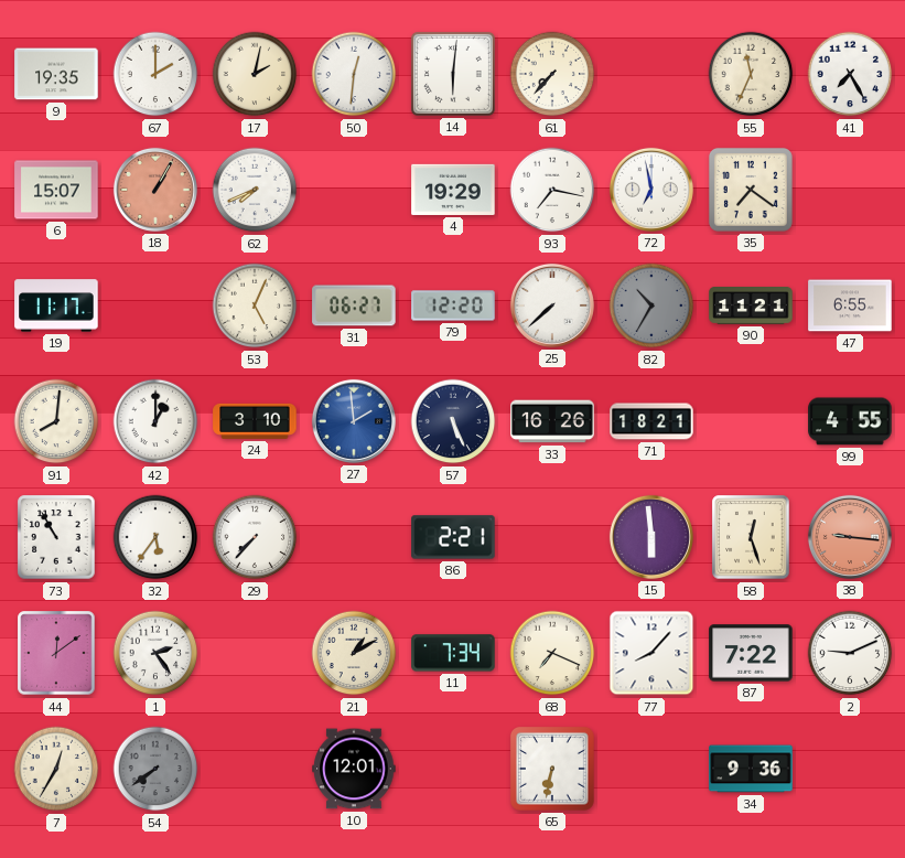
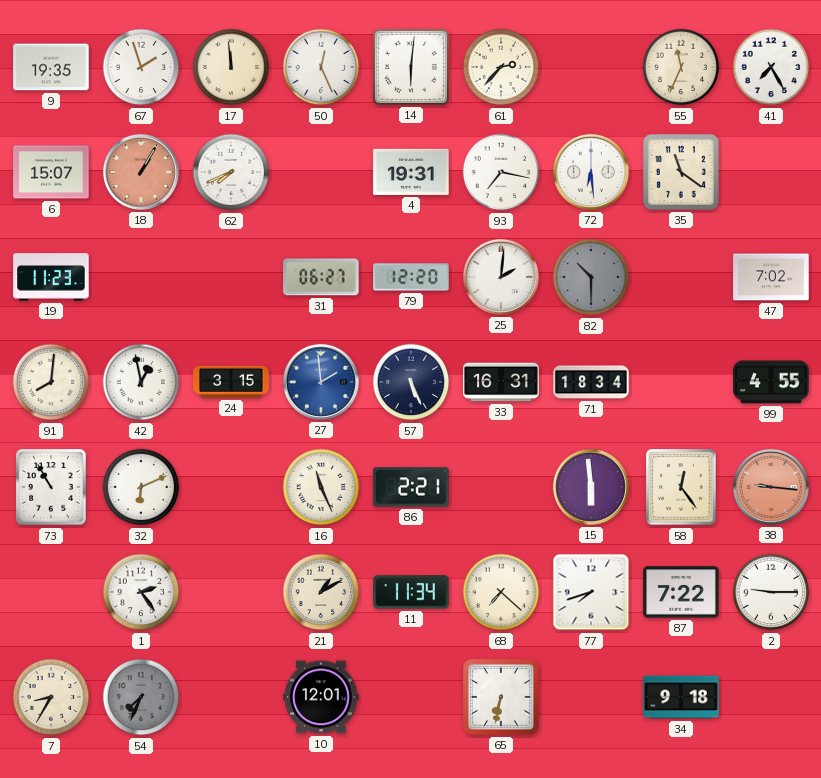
67: 2:00 -> 1:57 (141, 67)
17: 2:02 -> 11:59 (231, 67)
50: 12:31 -> 12:26 (321, 67)
61: 7:37 -> 2:37 (501, 67)
4: 19:29 -> 19:31 (411, 172)
72: 6:58 -> 6:29 (591, 172)
35: 7:21 -> 11:21 (681, 172)
19: 11:17 -> 11:23 (51, 277)
53: 5:04 -> none (255, 305)
25: 7:38 -> 2:01 (501, 277)
82: 10:35 -> 10:30 (591, 277)
90: 11:21 -> none (751, 305)
47: 6:55 -> 7:02 (771, 277)
42: 1:00 -> 12:58 (141, 382)
24: 3:10 -> 3:15 (231, 382)
33: 16:26 -> 16:31 (501, 382)
71: 18:21 -> 18:34 (591, 382)
32: 5:36 -> 6:11 (141, 487)
29: 7:37 -> none (255, 537)
16: none -> 11:26 (321, 487)
58: 12:27 -> 12:24 (681, 487)
44: 12:09 -> none (56, 653)
11: 7:34 -> 11:34 (411, 592)
68: 7:19 -> 7:22 (501, 592)
77: 8:07 -> 7:42 (591, 592)
2: 9:11 -> 9:15 (771, 592)
7: 12:35 -> 8:35 (51, 697)
54: 7:39 -> 7:34 (141, 697)
34: 9:36 -> 9:18 (681, 697)
